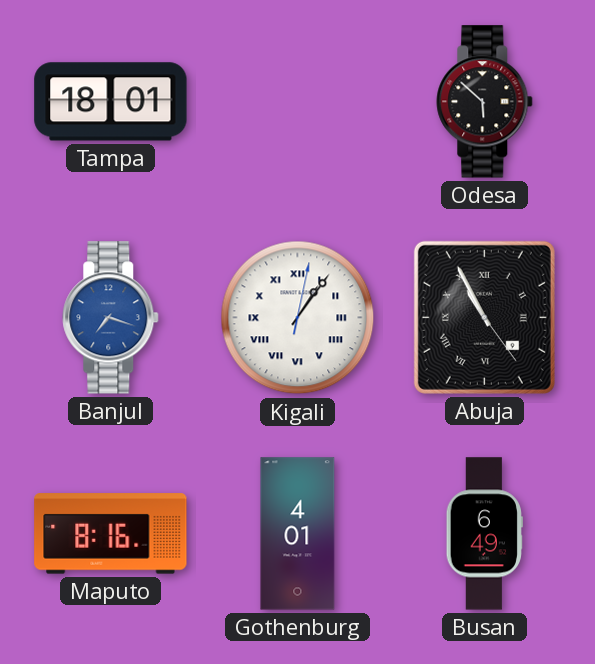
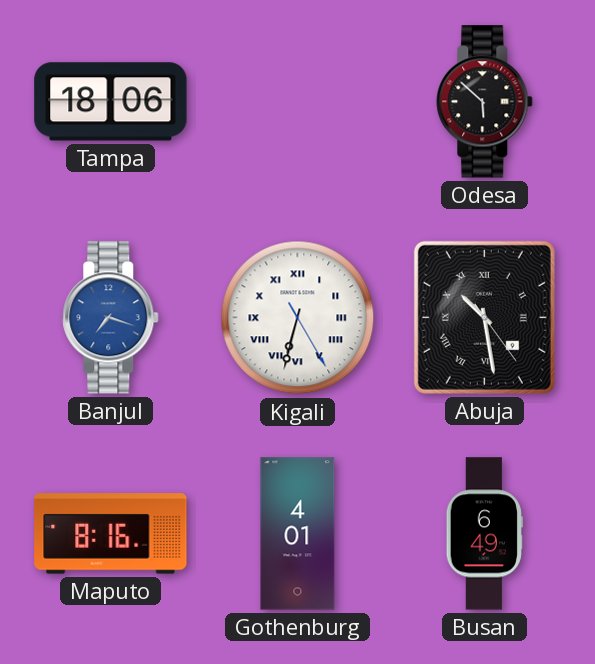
Tampa: 18:01 -> 18:06 (111, 102)
Kigali: 1:06 -> 6:32 (298, 318)
Abuja: 10:55 -> 10:28 (484, 317)
